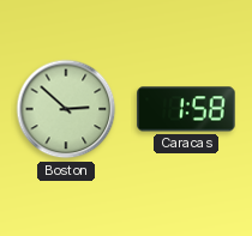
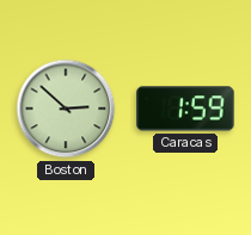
Caracas: 1:58 -> 1:59 (185, 109)
